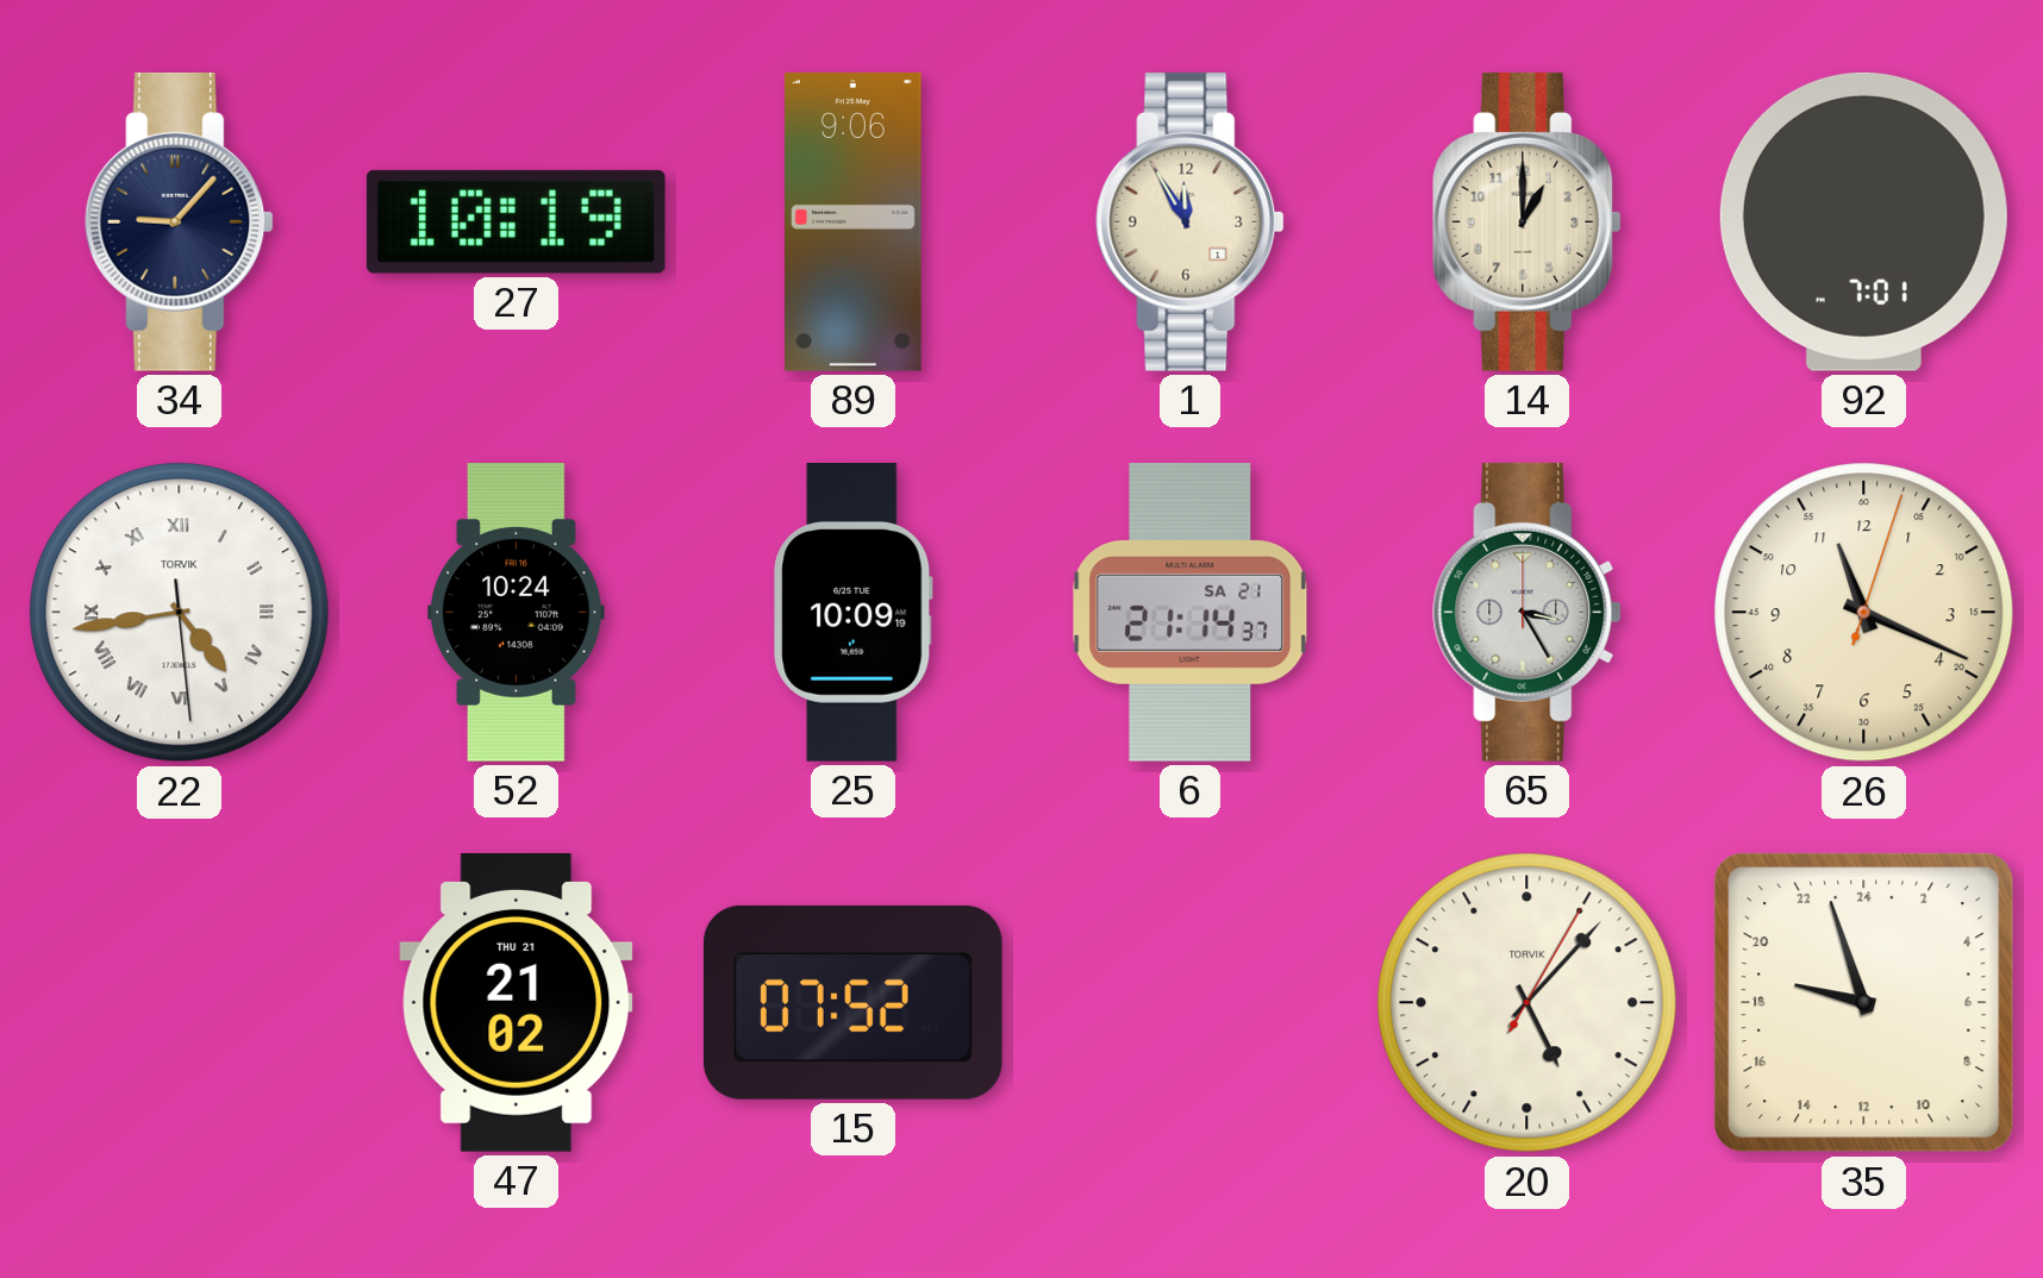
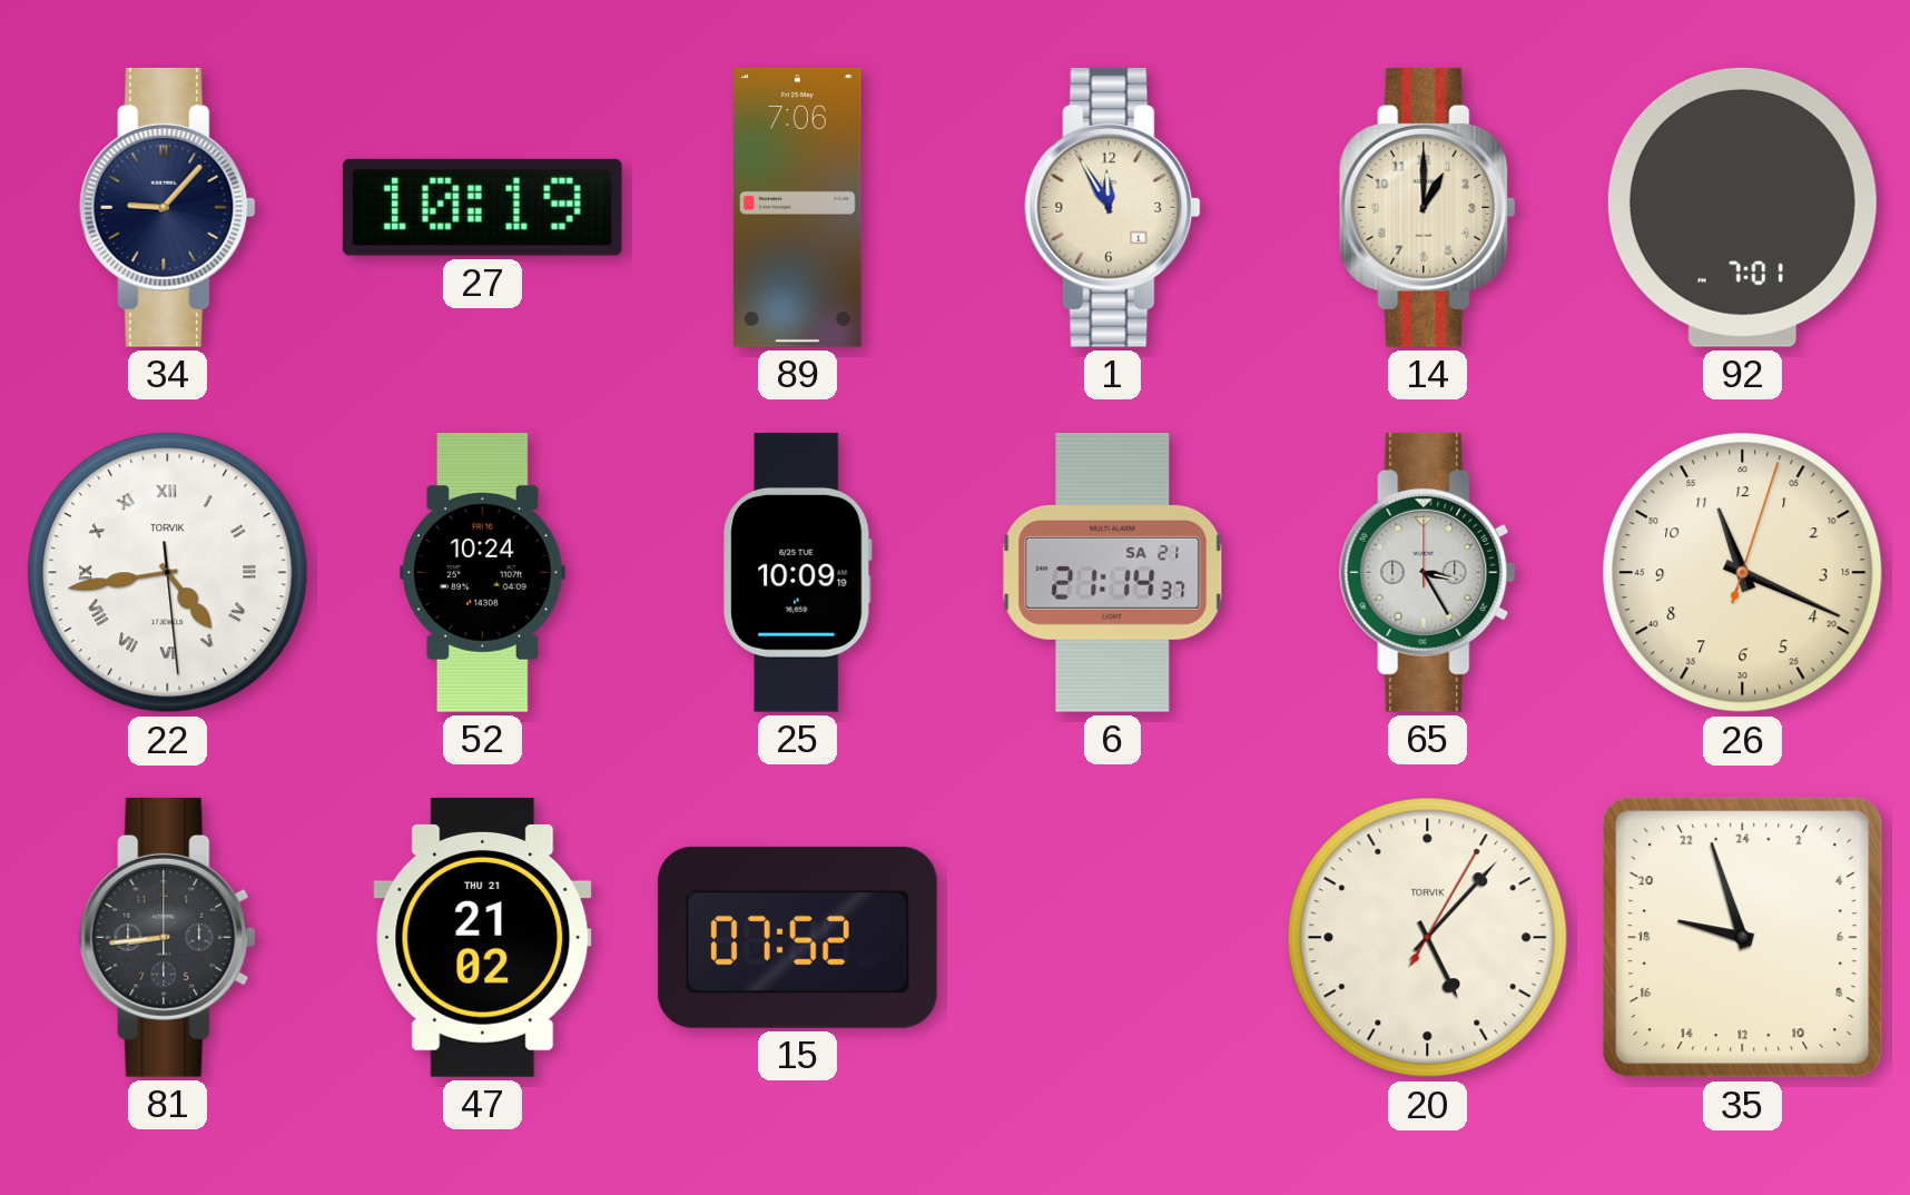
89: 9:06 -> 7:06 (798, 207)
81: none -> 8:44 (168, 937)
